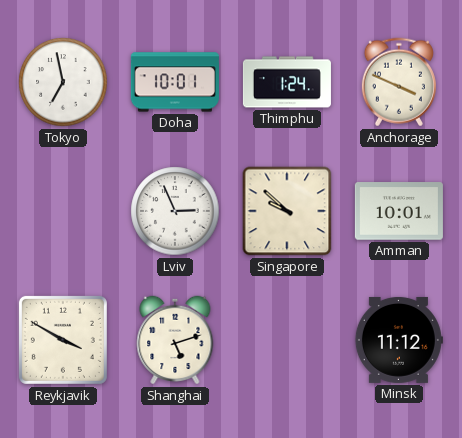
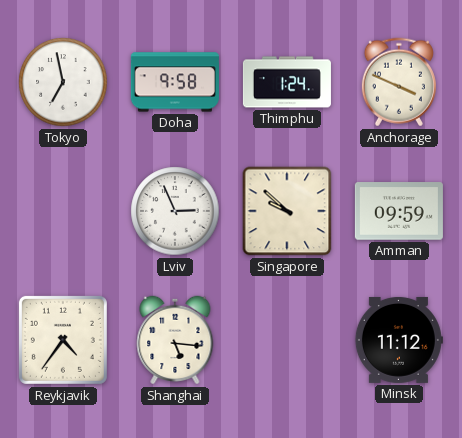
Doha: 10:01 -> 9:58 (175, 82)
Amman: 10:01 -> 09:59 (399, 211)
Reykjavik: 3:50 -> 4:36 (63, 340)
Shanghai: 5:12 -> 5:16 (175, 340)
